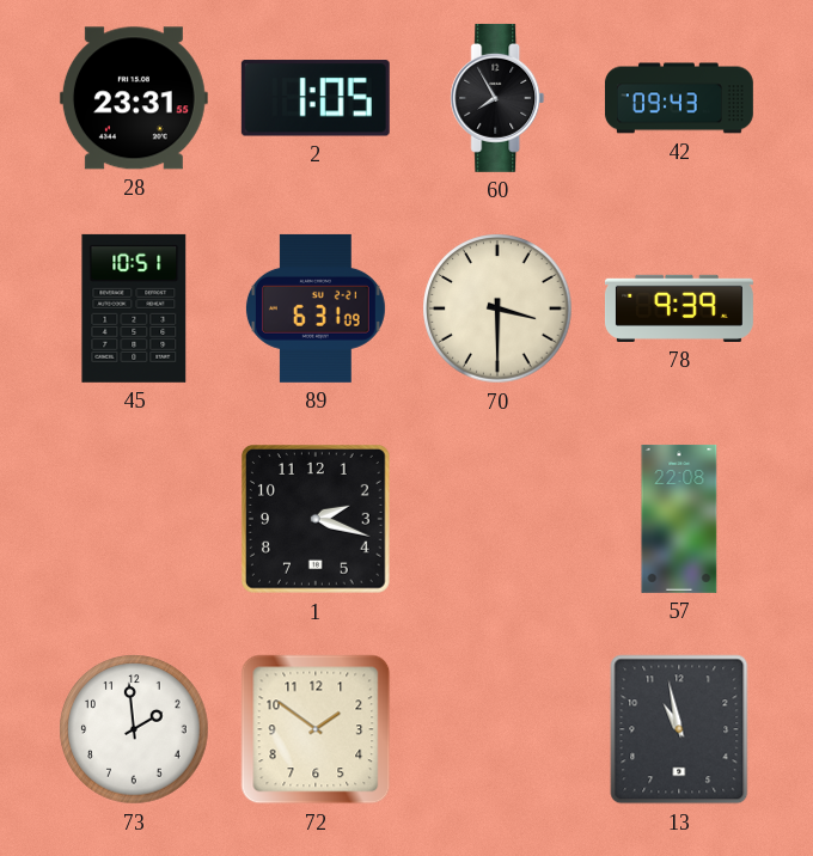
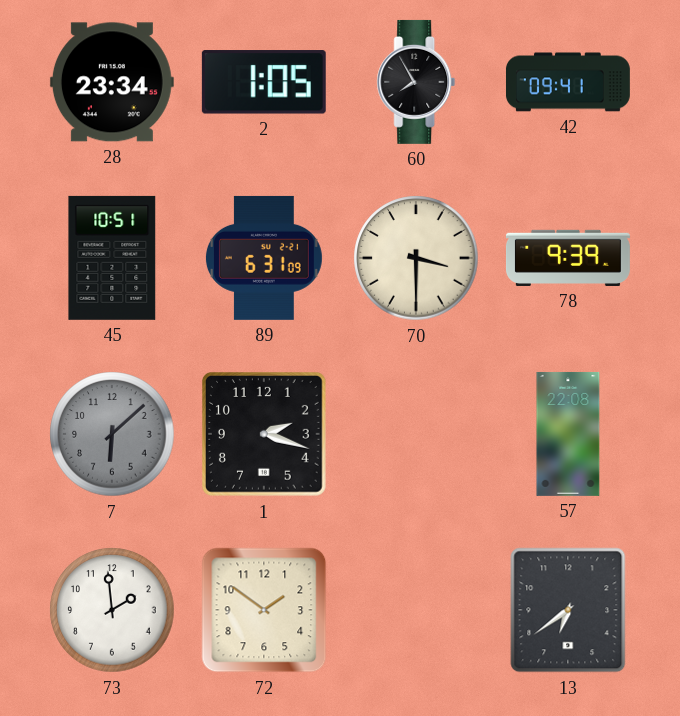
28: 23:31 -> 23:34 (112, 82)
42: 09:43 -> 09:41 (568, 82)
7: none -> 6:08 (112, 434)
13: 10:58 -> 6:39 (568, 610)
